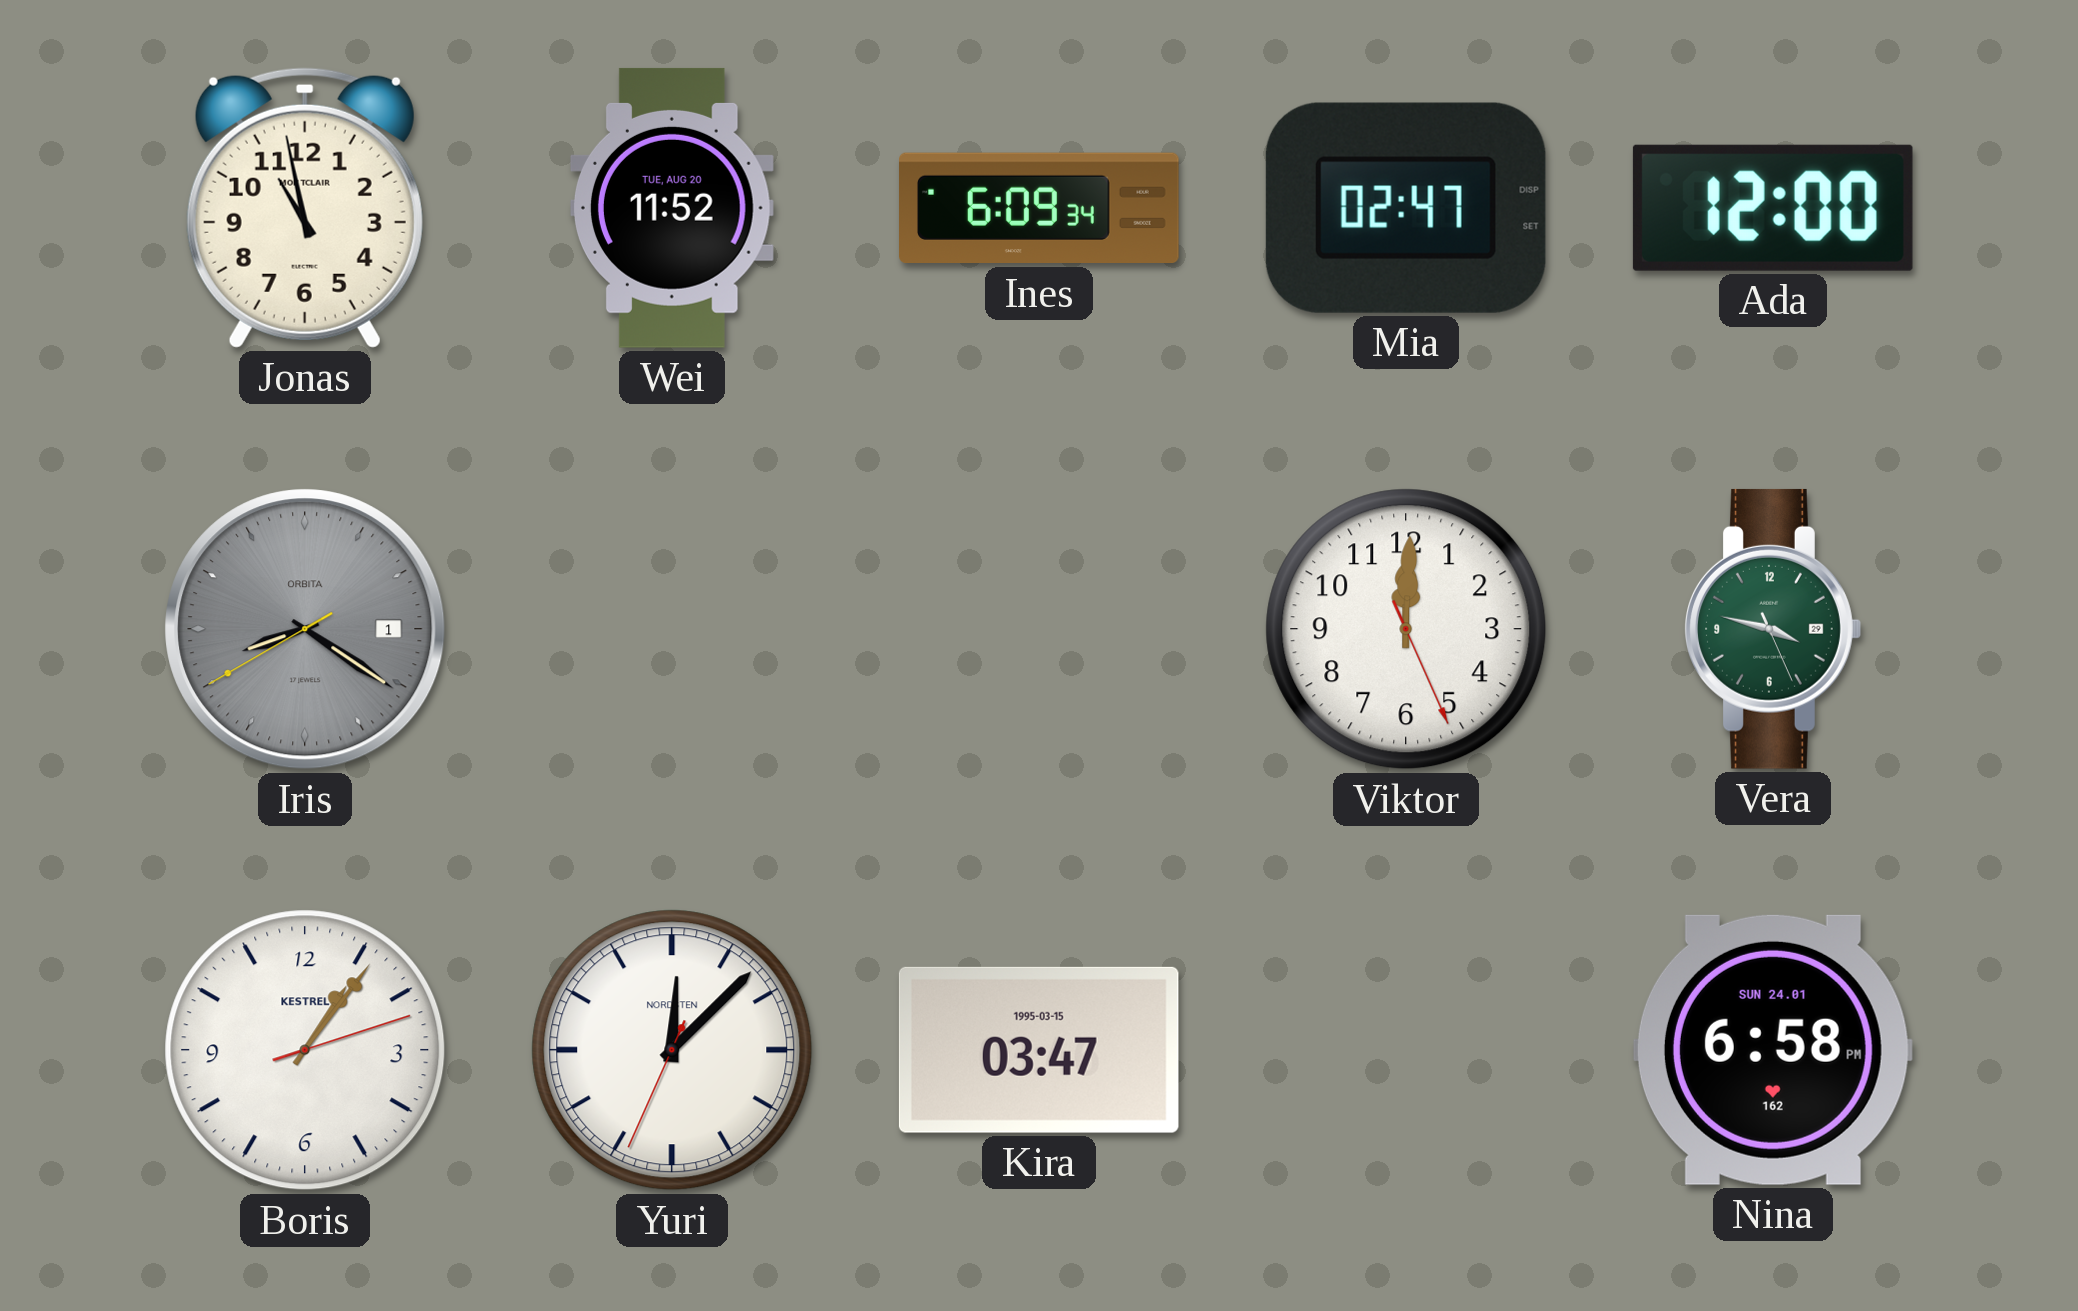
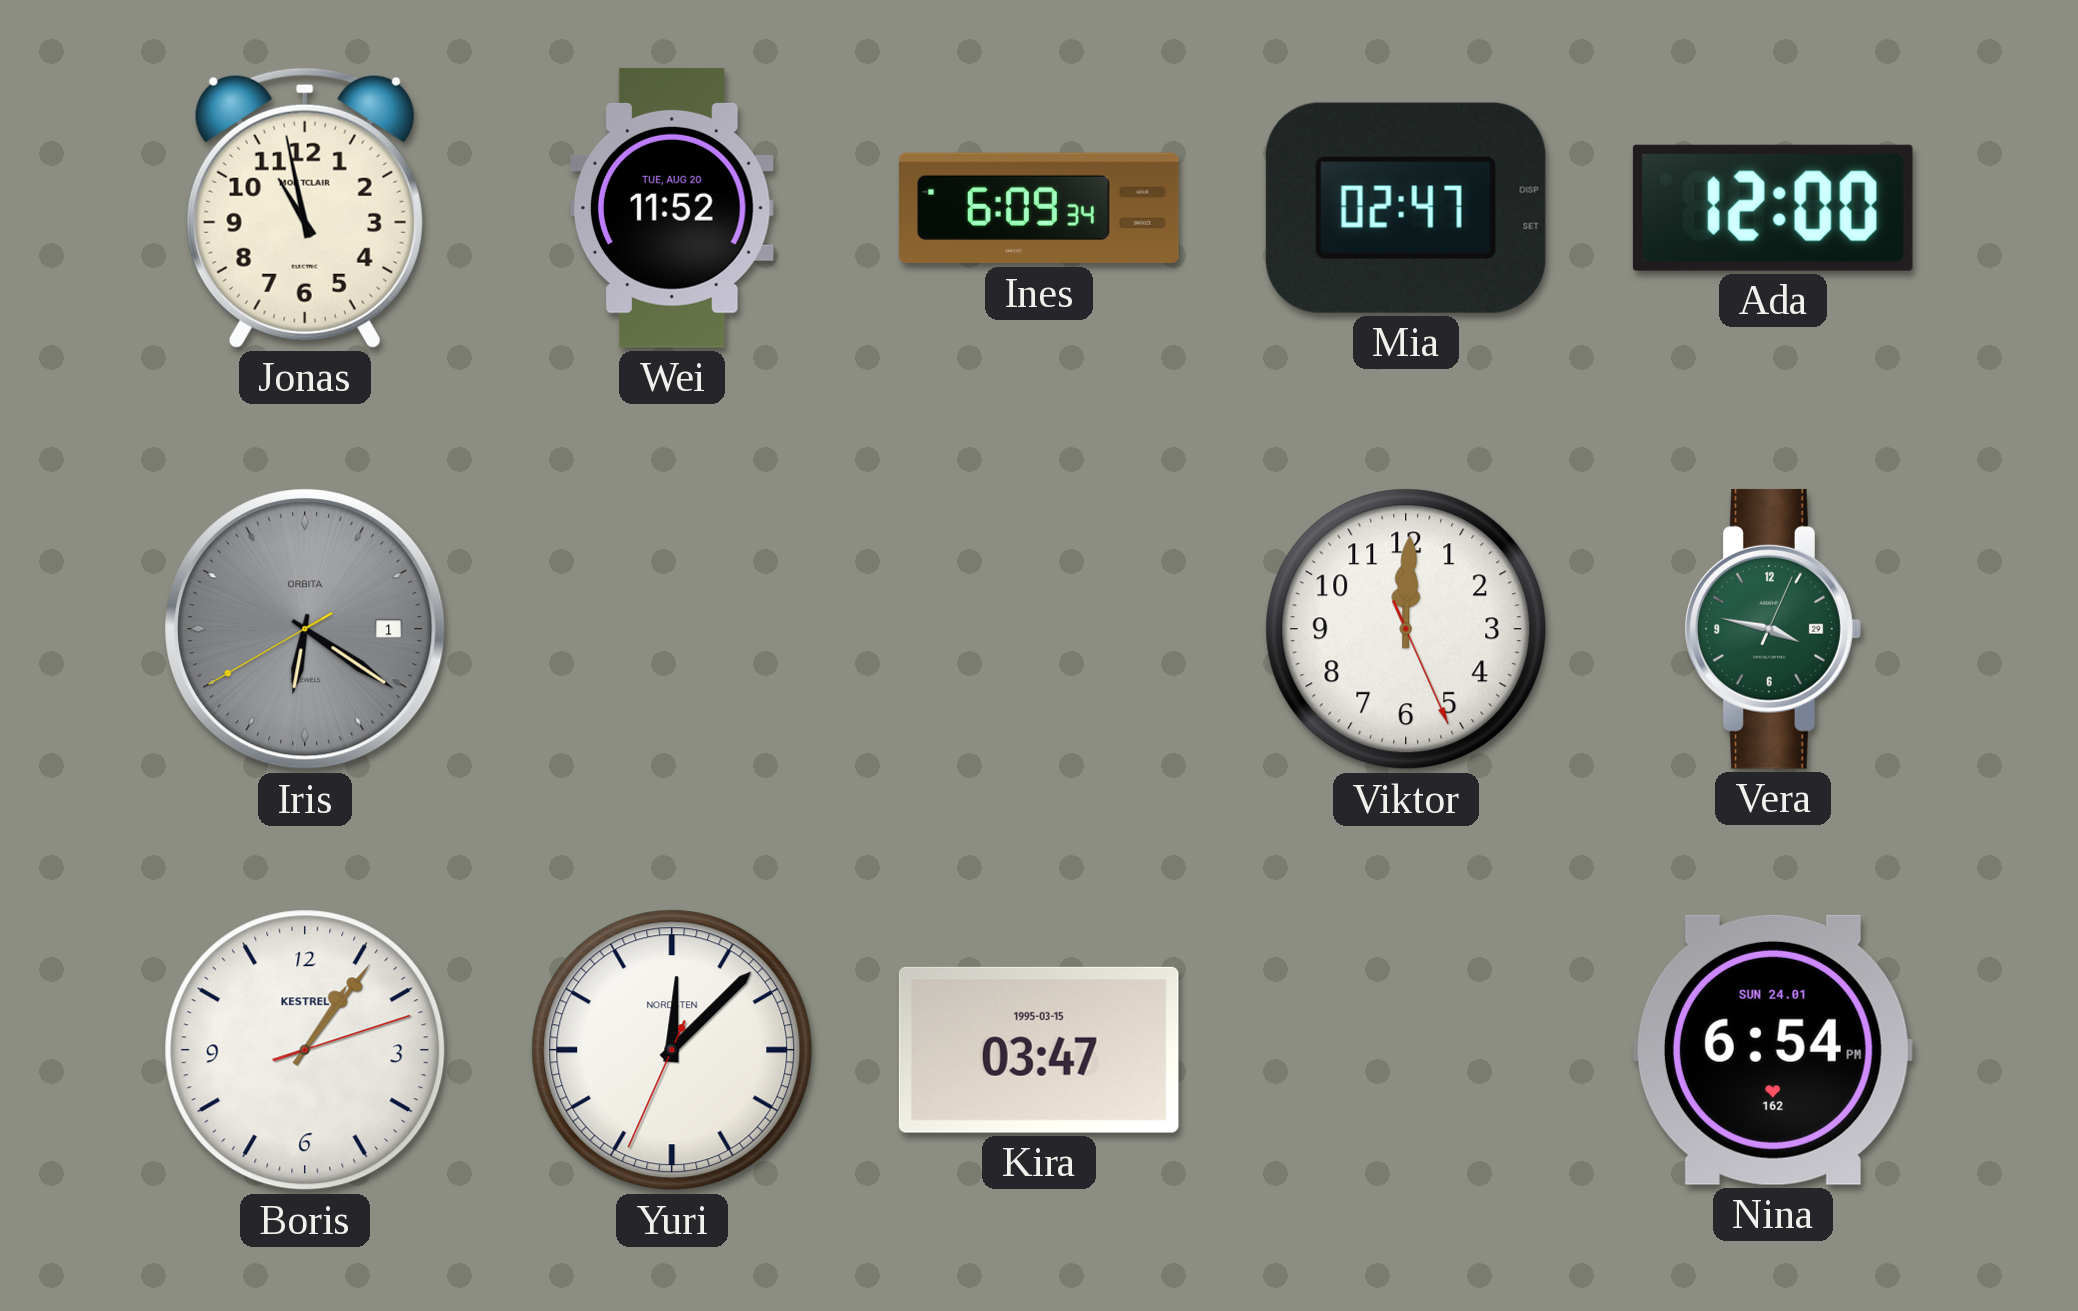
Iris: 8:20 -> 6:20 (305, 629)
Vera: 3:47:26 -> 3:47:04 (1773, 629)
Nina: 6:58 -> 6:54 (1773, 1050)
